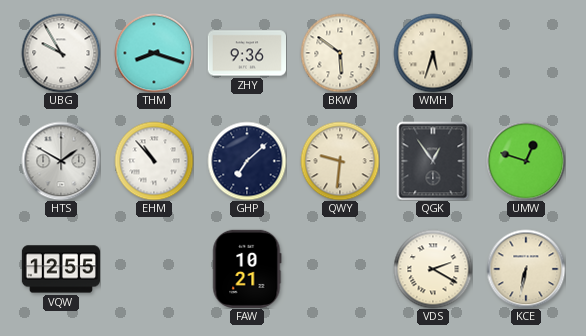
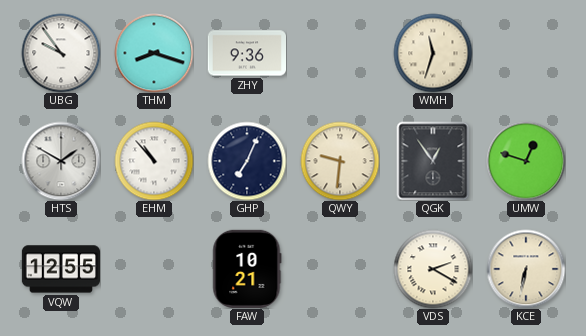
UBG: 9:55 -> 9:54 (61, 53)
BKW: 5:51 -> none (340, 53)
WMH: 5:33 -> 11:33 (433, 53)
GHP: 7:08 -> 7:04 (247, 161)
